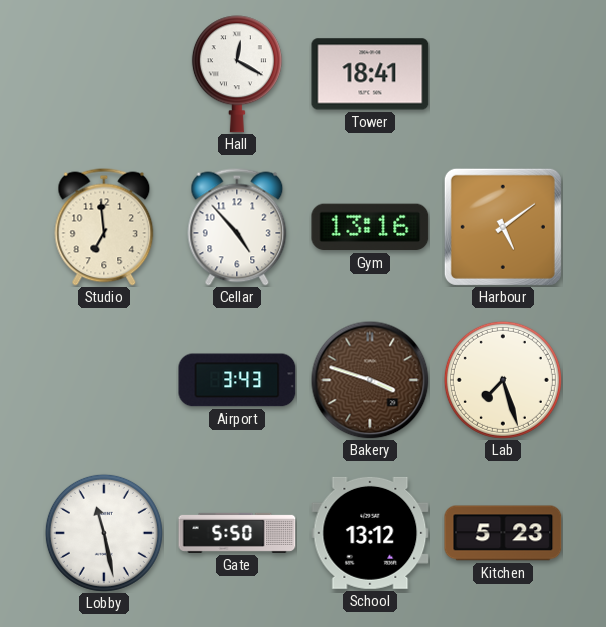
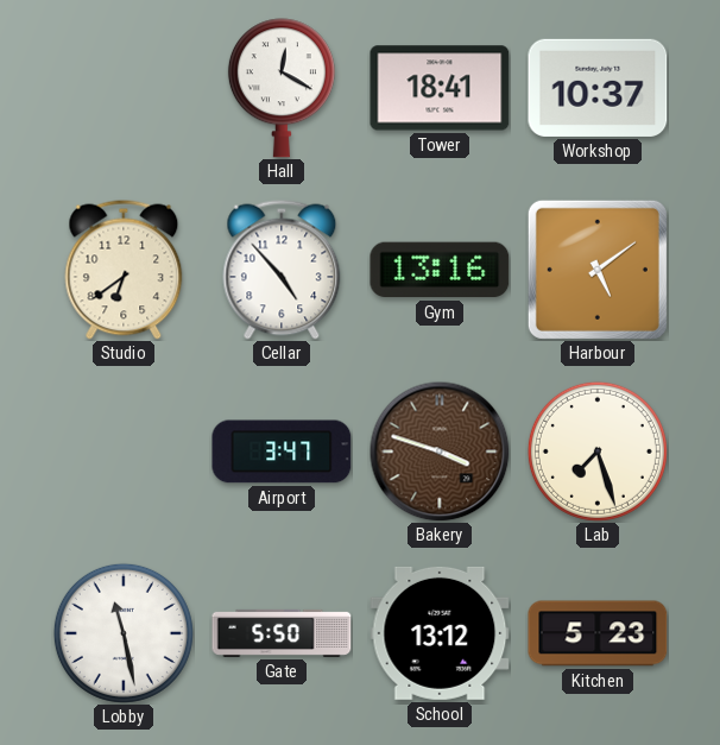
Workshop: none -> 10:37 (598, 88)
Studio: 6:59 -> 6:39 (124, 270)
Airport: 3:43 -> 3:47 (282, 452)
